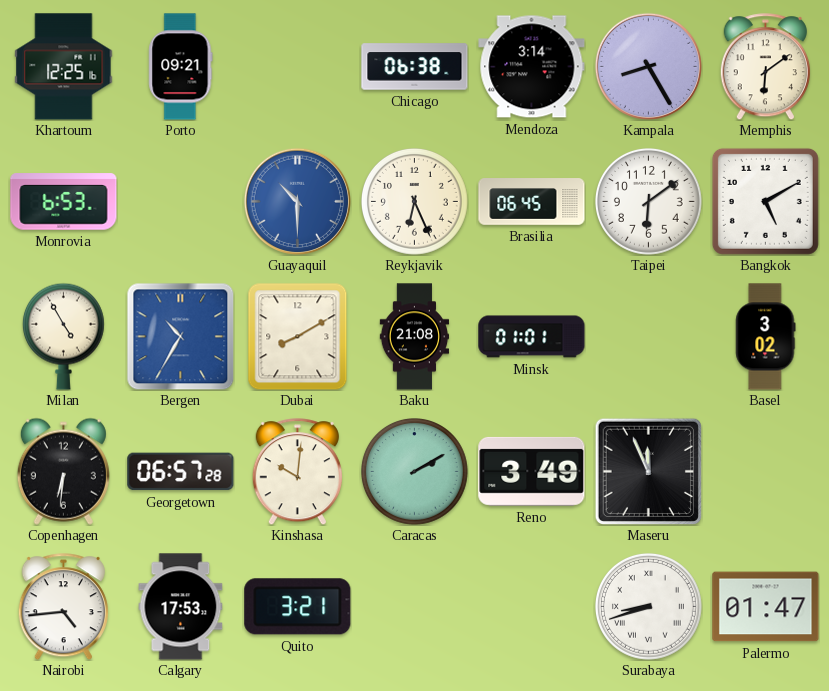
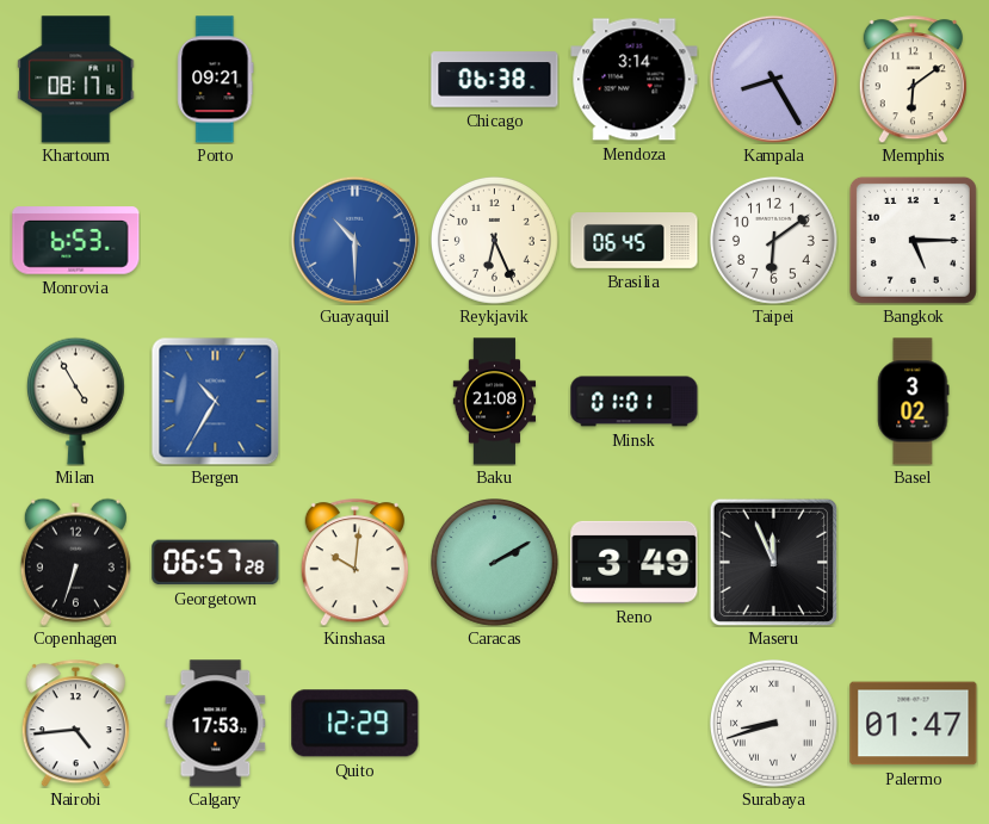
Khartoum: 12:25 -> 08:17 (76, 80)
Bangkok: 5:10 -> 5:15 (913, 240)
Dubai: 8:10 -> none (298, 336)
Copenhagen: 6:31 -> 6:33 (75, 562)
Quito: 3:21 -> 12:29 (356, 724)
